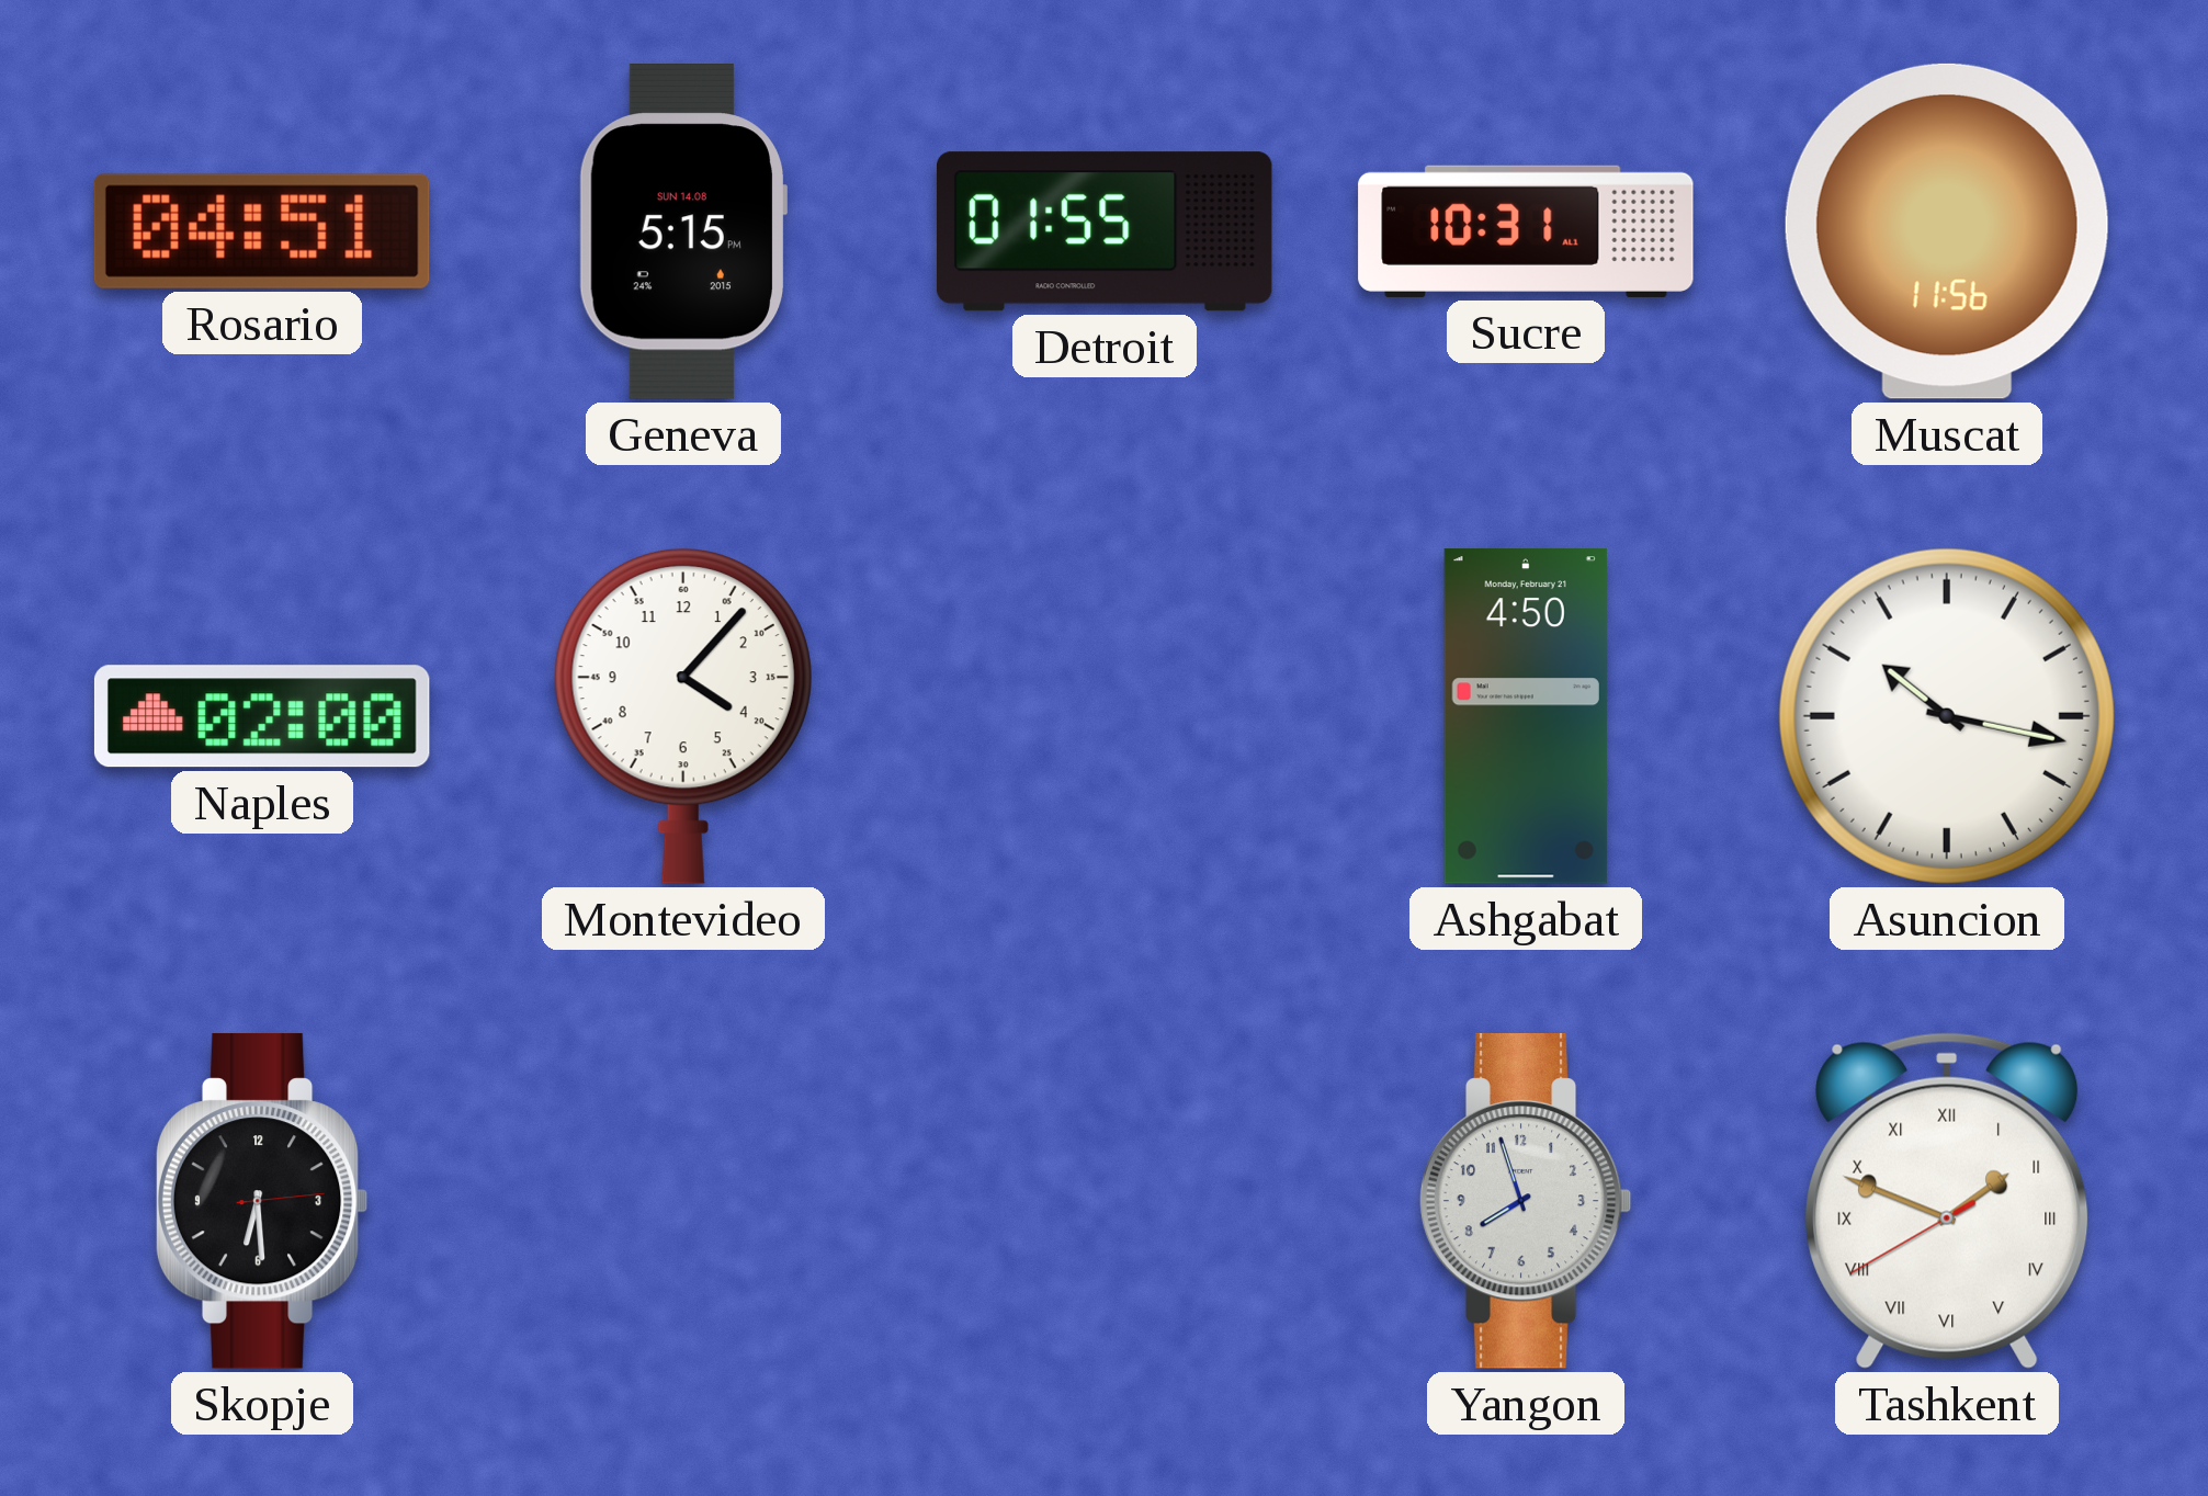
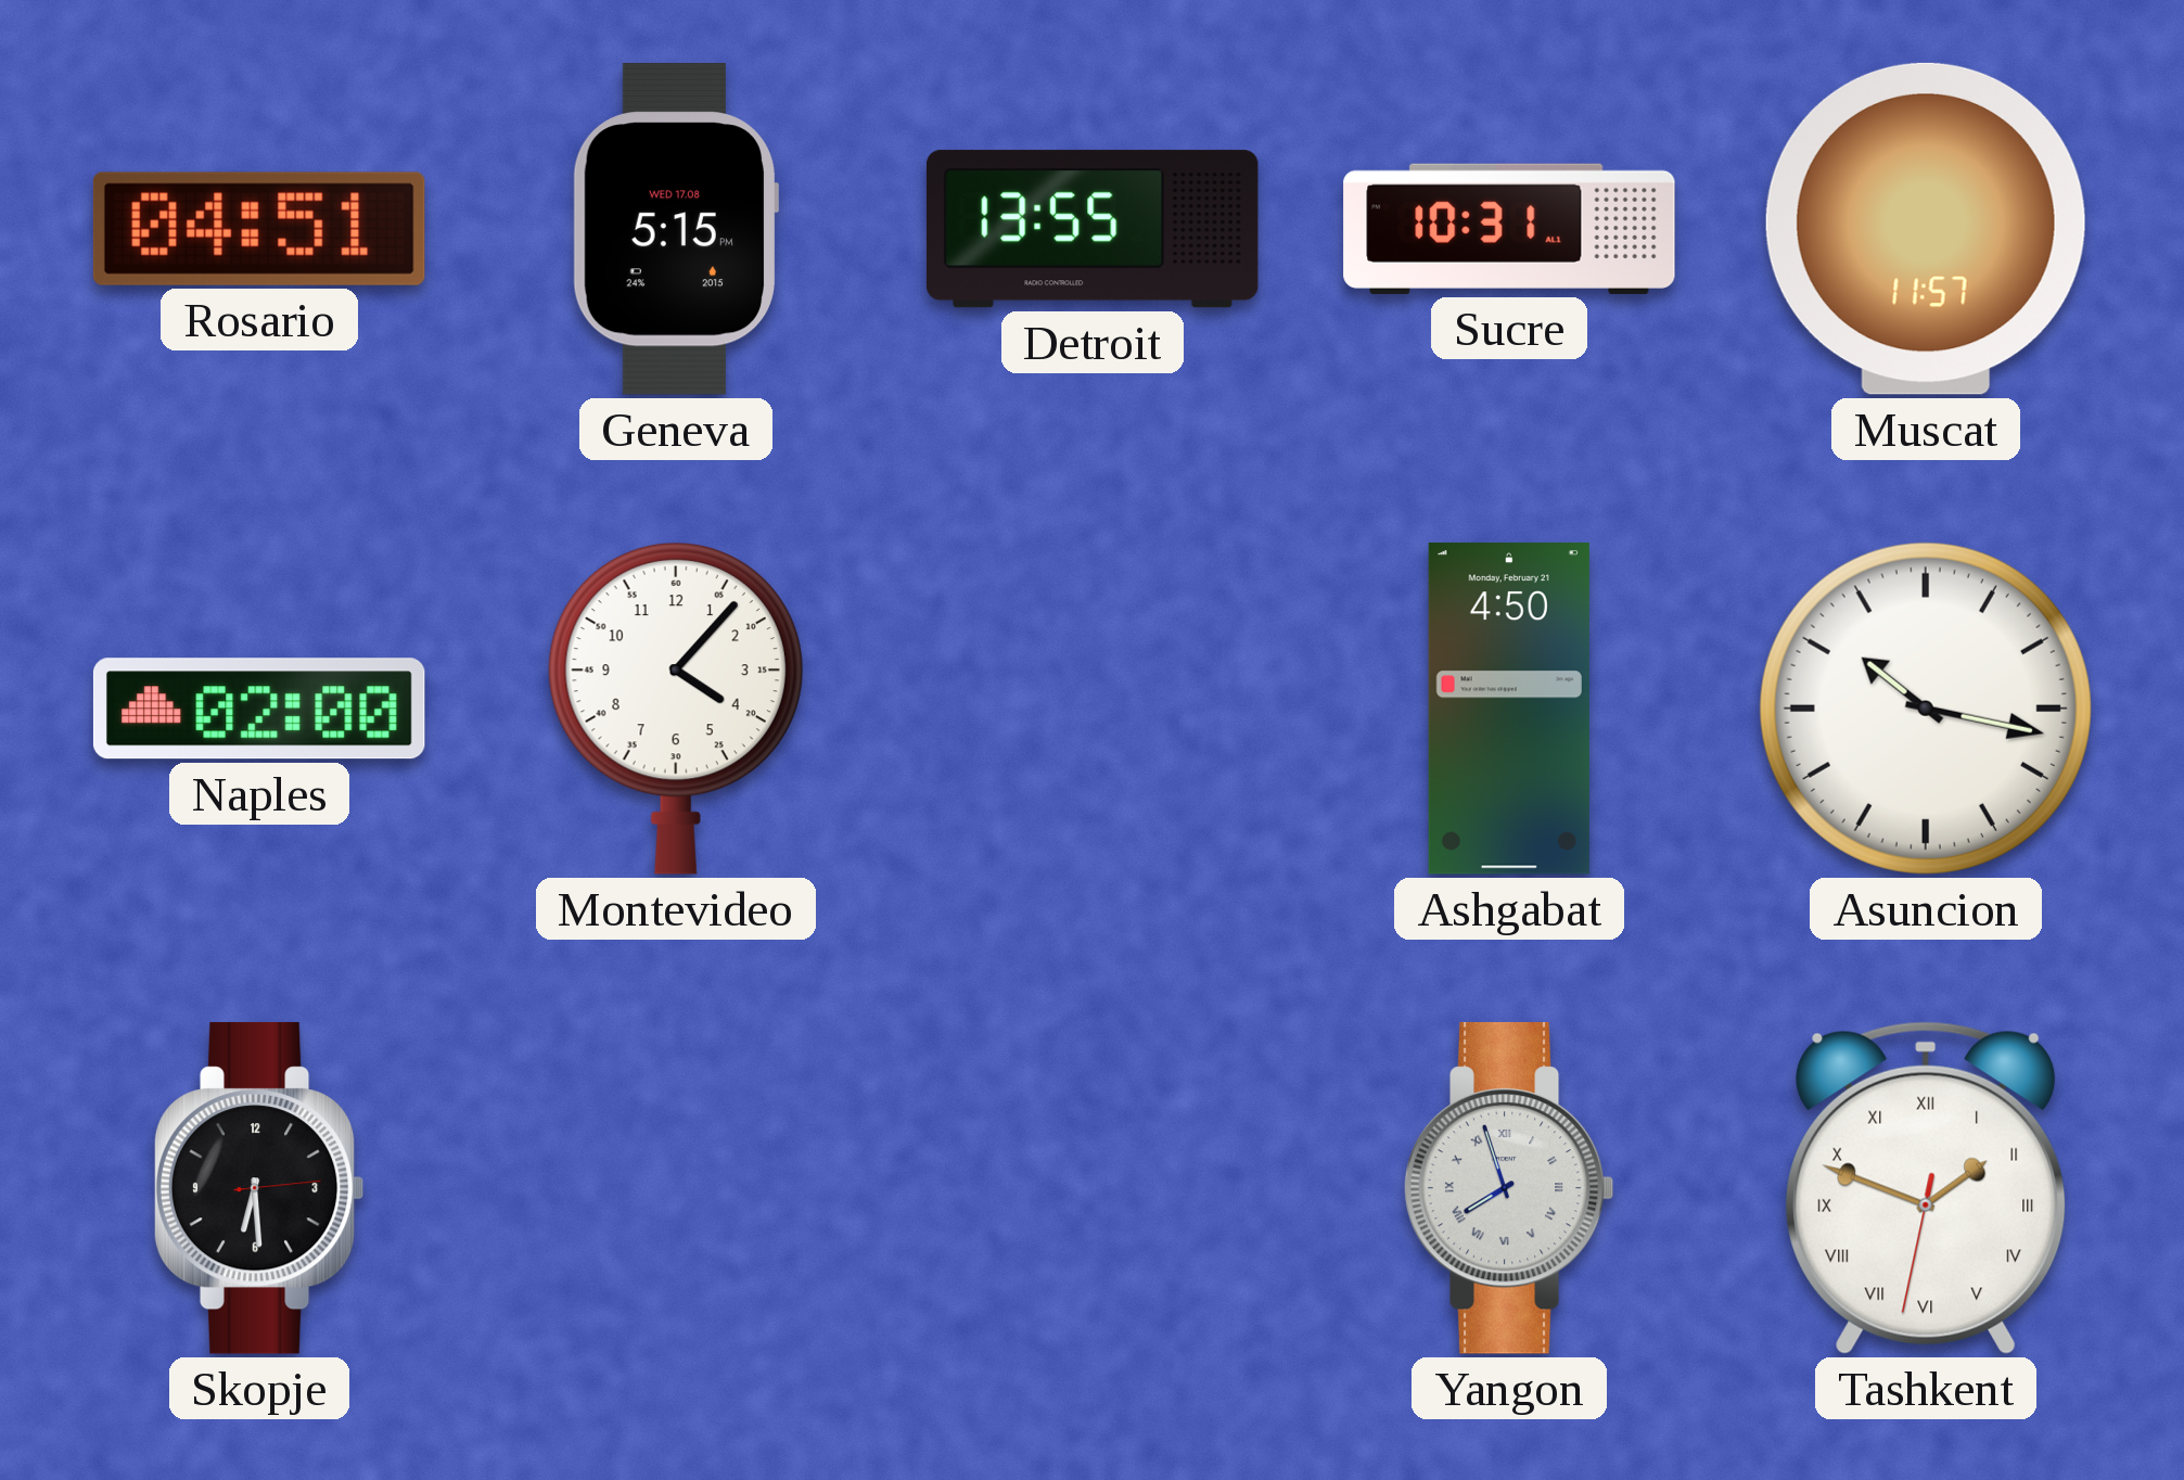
Geneva date: SUN 14.08 -> WED 17.08 (676, 230)
Detroit: 01:55 -> 13:55 (1093, 229)
Muscat: 11:56 -> 11:57 (1926, 229)
Yangon numerals: Arabic -> Roman (1509, 1188)
Tashkent: 1:48:40 -> 1:48:32 (1926, 1188)
